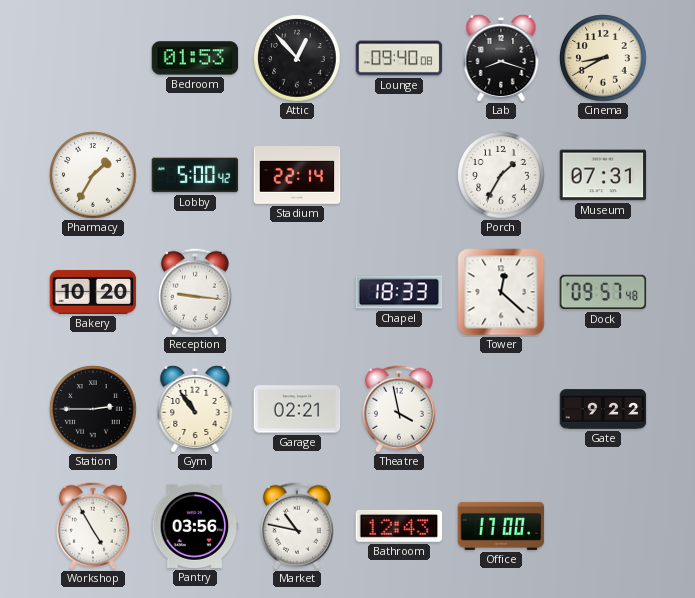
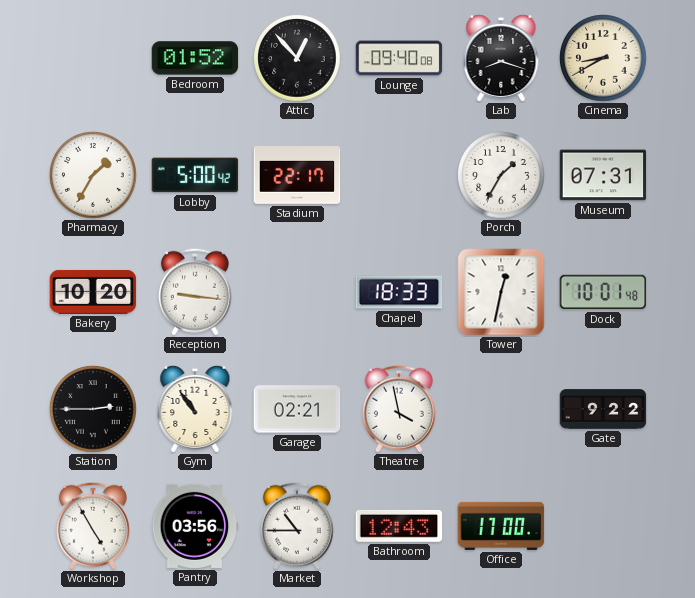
Bedroom: 01:53 -> 01:52 (195, 58)
Stadium: 22:14 -> 22:17 (297, 176)
Tower: 12:22 -> 12:32 (501, 292)
Dock: 09:57 -> 10:01 (603, 292)
Market: 10:47 -> 10:45 (297, 526)
